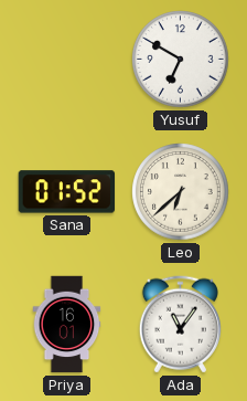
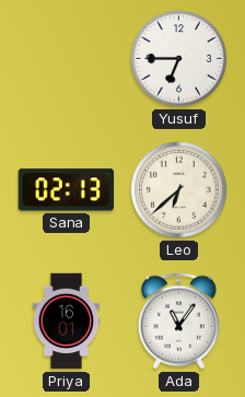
Yusuf: 6:50 -> 6:45 (179, 59)
Sana: 01:52 -> 02:13 (67, 190)
